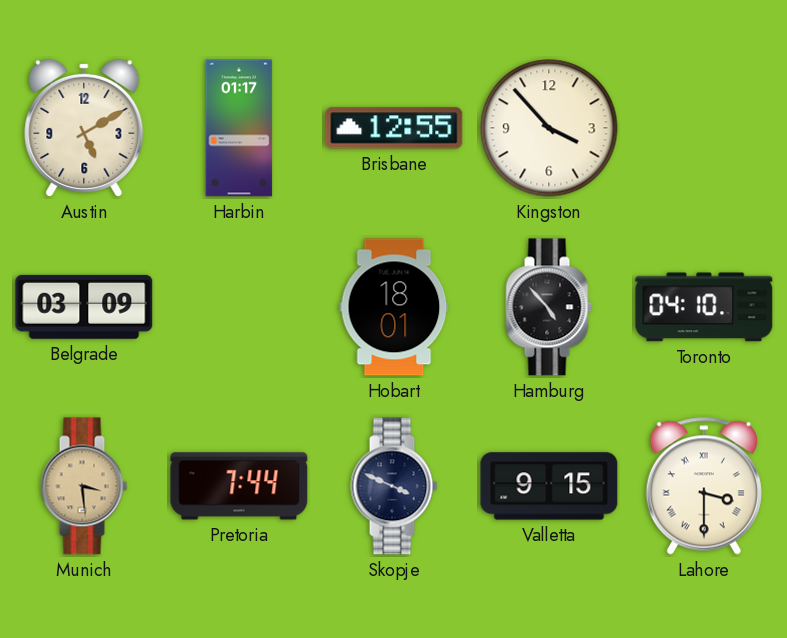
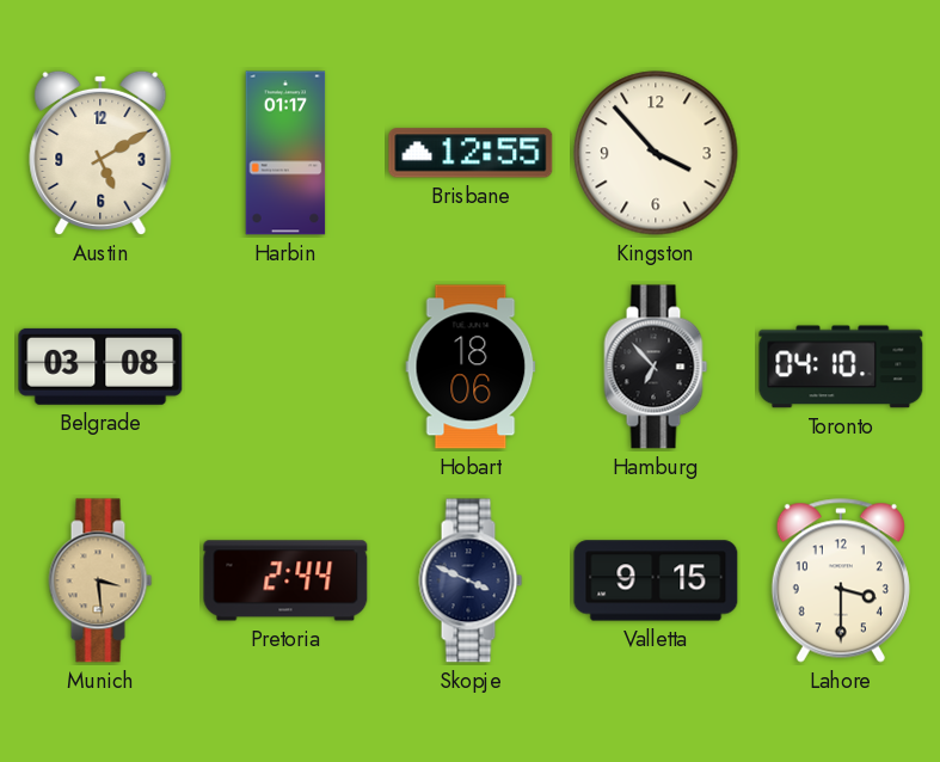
Belgrade: 03:09 -> 03:08 (100, 367)
Hobart: 18:01 -> 18:06 (471, 367)
Hamburg: 4:53 -> 6:53 (656, 367)
Pretoria: 7:44 -> 2:44 (285, 580)
Lahore numerals: Roman -> Arabic (841, 580)
